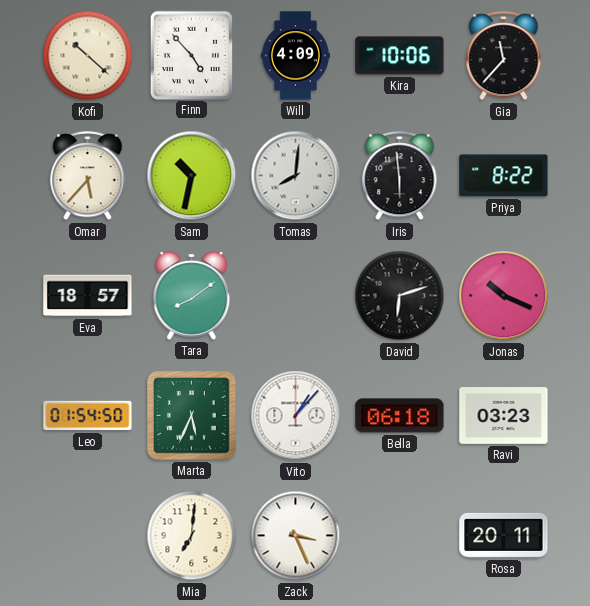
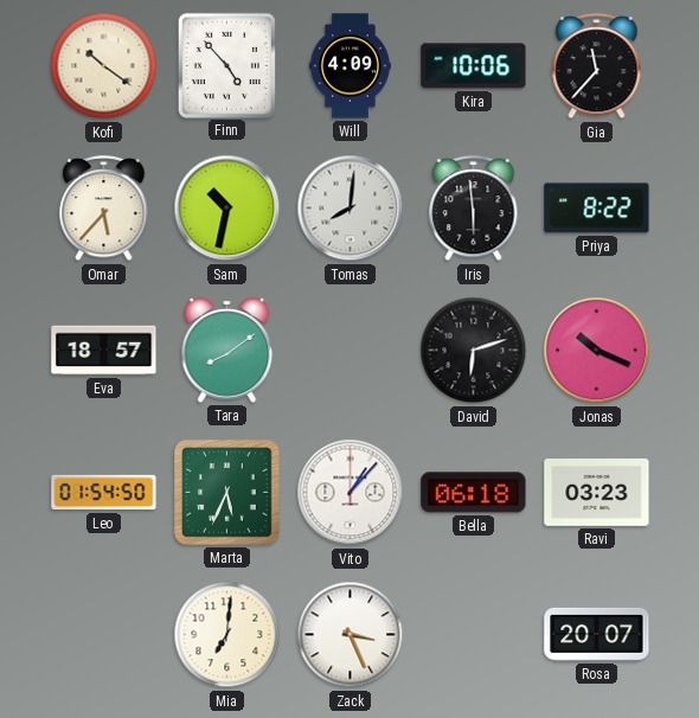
Kofi: 10:22 -> 10:21 (104, 66)
Rosa: 20:11 -> 20:07 (597, 634)
